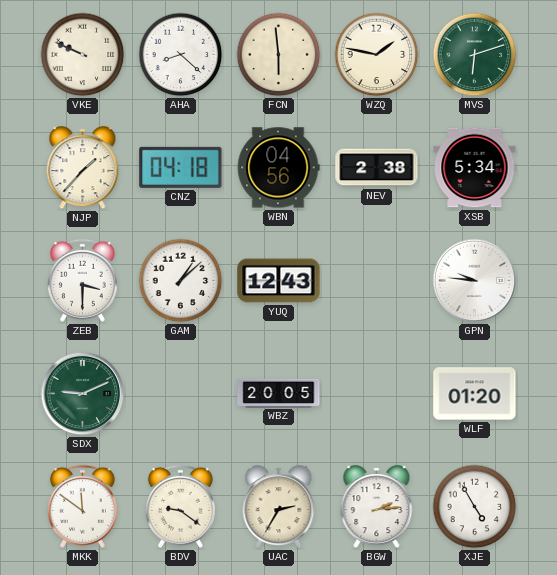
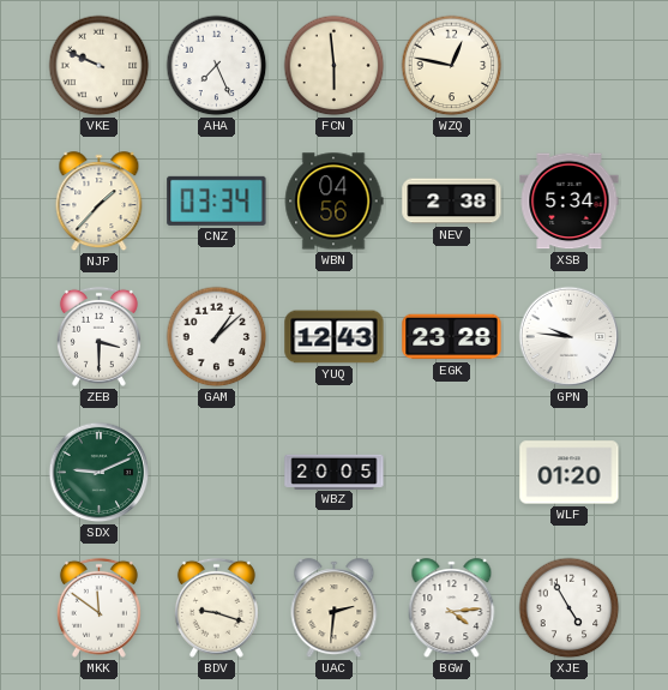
AHA: 8:22 -> 7:26 (217, 66)
WZQ: 1:47 -> 12:47 (452, 66)
MVS: 6:12 -> none (475, 55)
CNZ: 04:18 -> 03:34 (217, 200)
EGK: none -> 23:28 (452, 337)
BDV: 9:21 -> 9:18 (216, 607)
UAC: 2:35 -> 2:31 (335, 608)
BGW: 2:14 -> 4:14 (452, 608)
